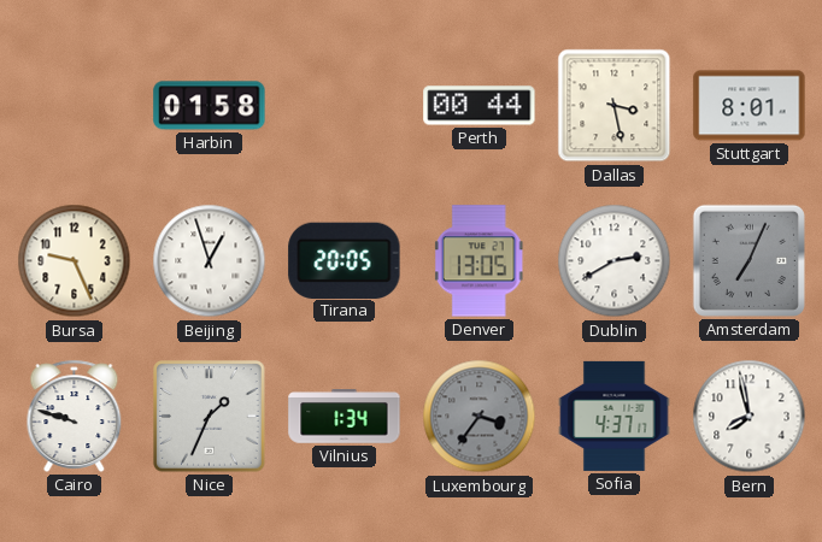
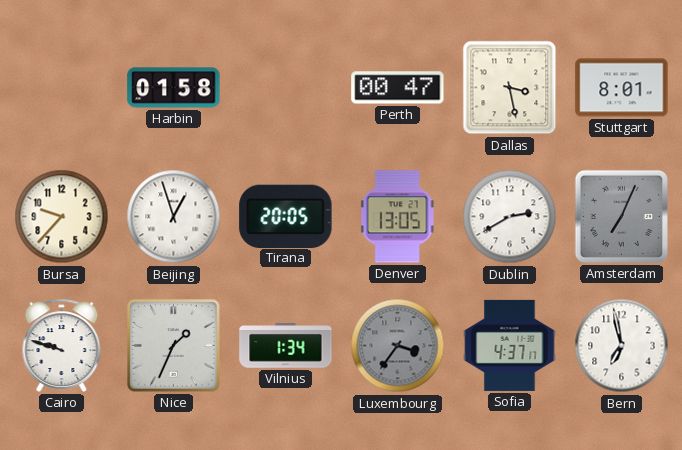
Perth: 00:44 -> 00:47 (398, 88)
Bursa: 9:26 -> 9:37 (62, 217)
Bern: 7:58 -> 6:58 (622, 346)
